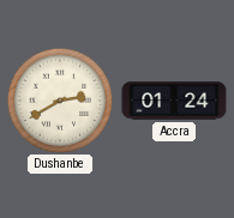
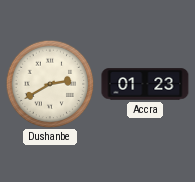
Accra: 01:24 -> 01:23 (145, 84)
